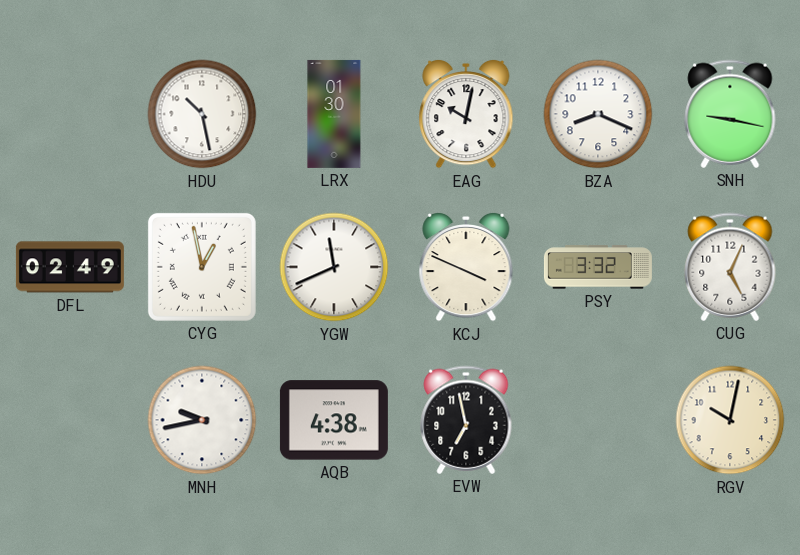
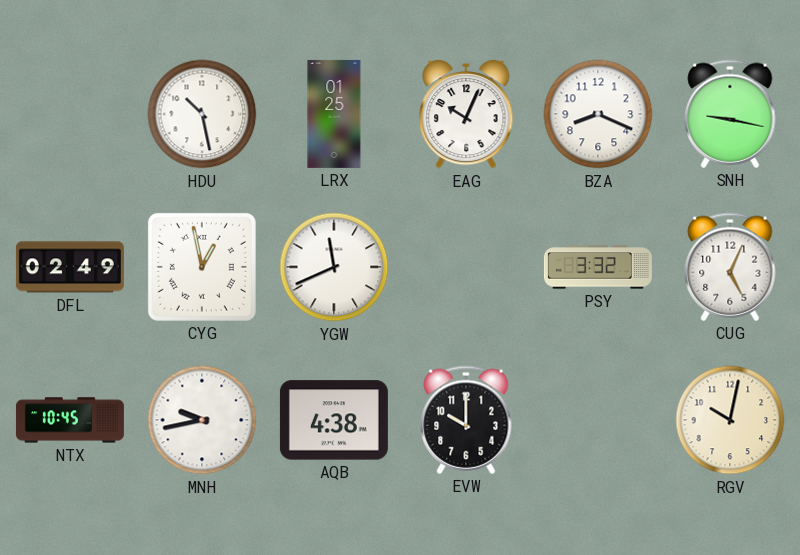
LRX: 01:30 -> 01:25 (334, 114)
EAG: 10:02 -> 10:04 (466, 114)
KCJ: 3:49 -> none (466, 267)
NTX: none -> 10:45 (70, 420)
EVW: 6:58 -> 10:00 (466, 420)
